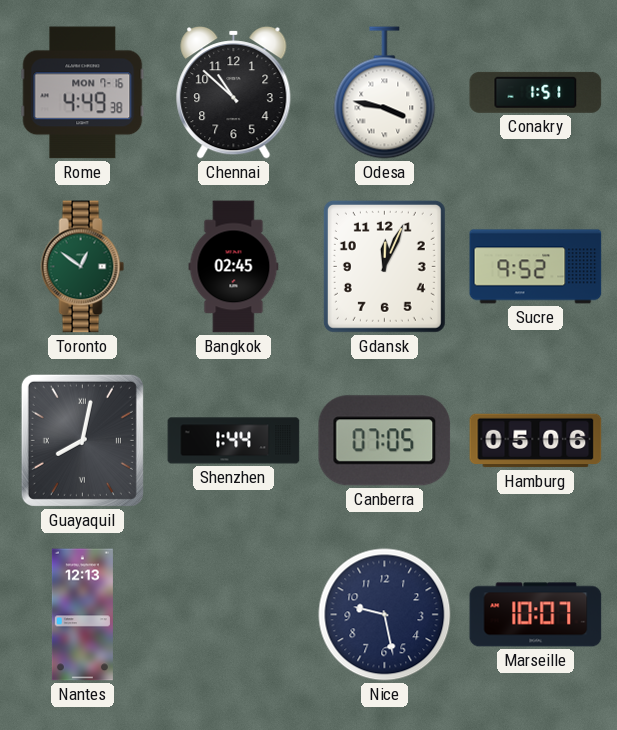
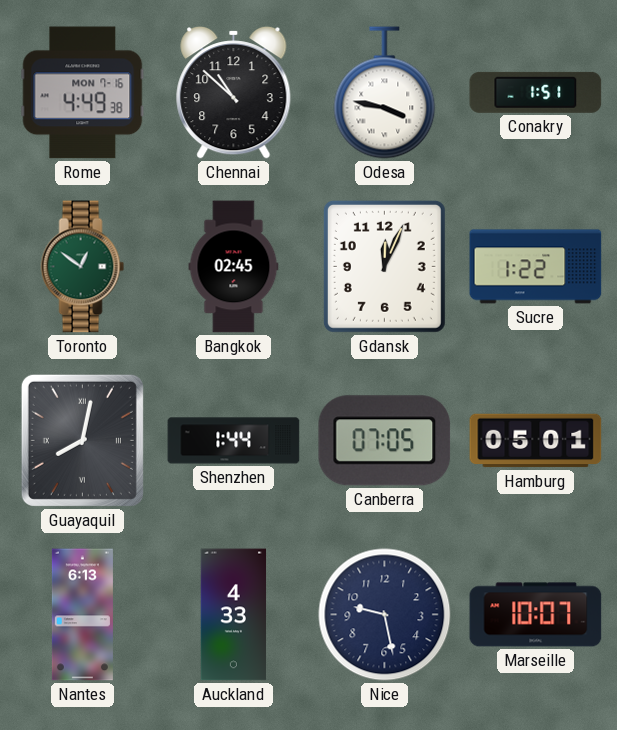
Sucre: 9:52 -> 1:22 (536, 267)
Hamburg: 05:06 -> 05:01 (536, 441)
Nantes: 12:13 -> 6:13 (82, 615)
Auckland: none -> 4:33 (234, 615)
